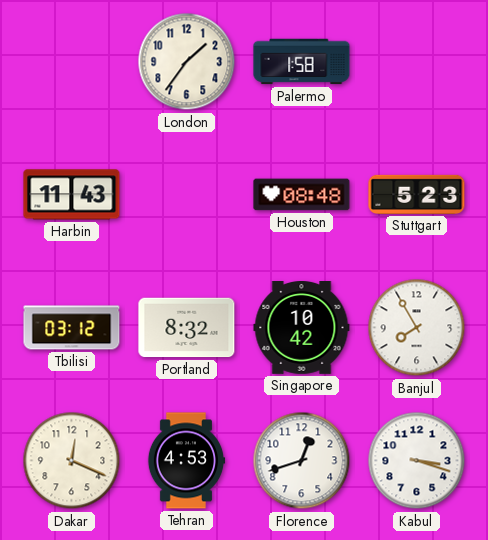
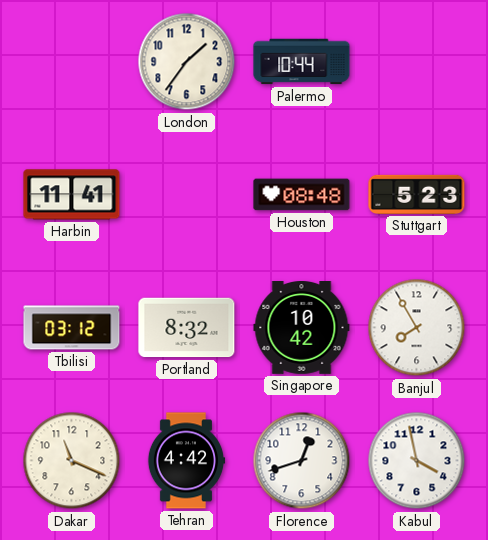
Palermo: 1:58 -> 10:44 (302, 62)
Harbin: 11:43 -> 11:41 (72, 195)
Dakar: 12:19 -> 11:19 (72, 461)
Tehran: 4:53 -> 4:42 (186, 461)
Kabul: 3:18 -> 3:58 (417, 461)
